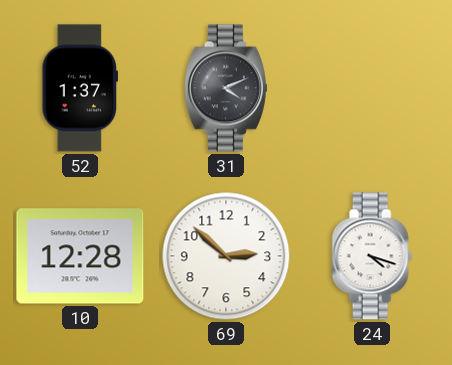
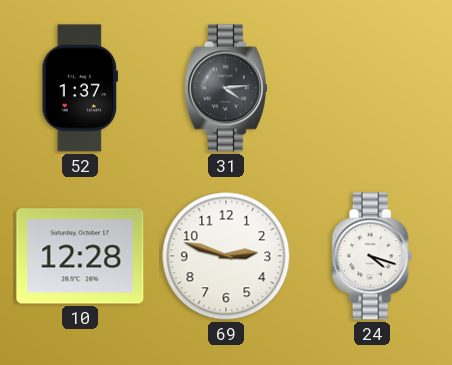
31: 4:11 -> 4:14 (226, 88)
69: 2:52 -> 2:48 (226, 256)
